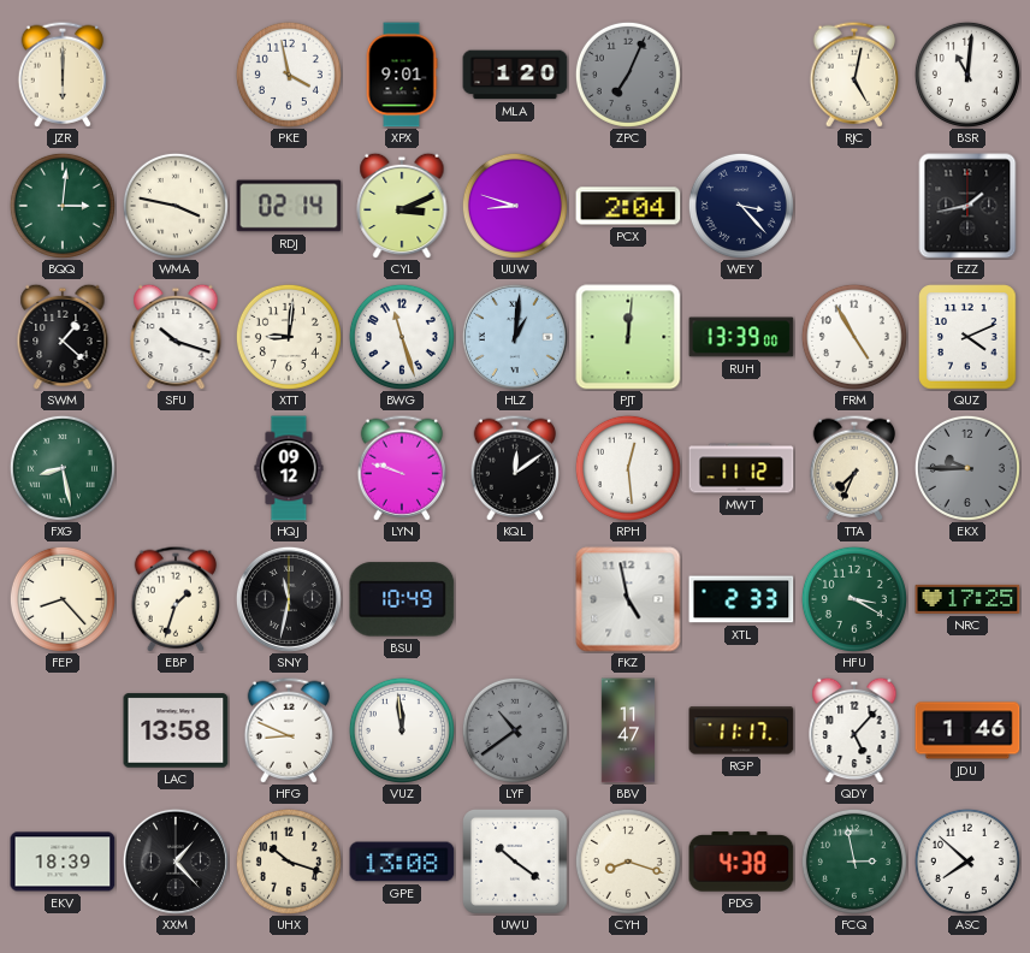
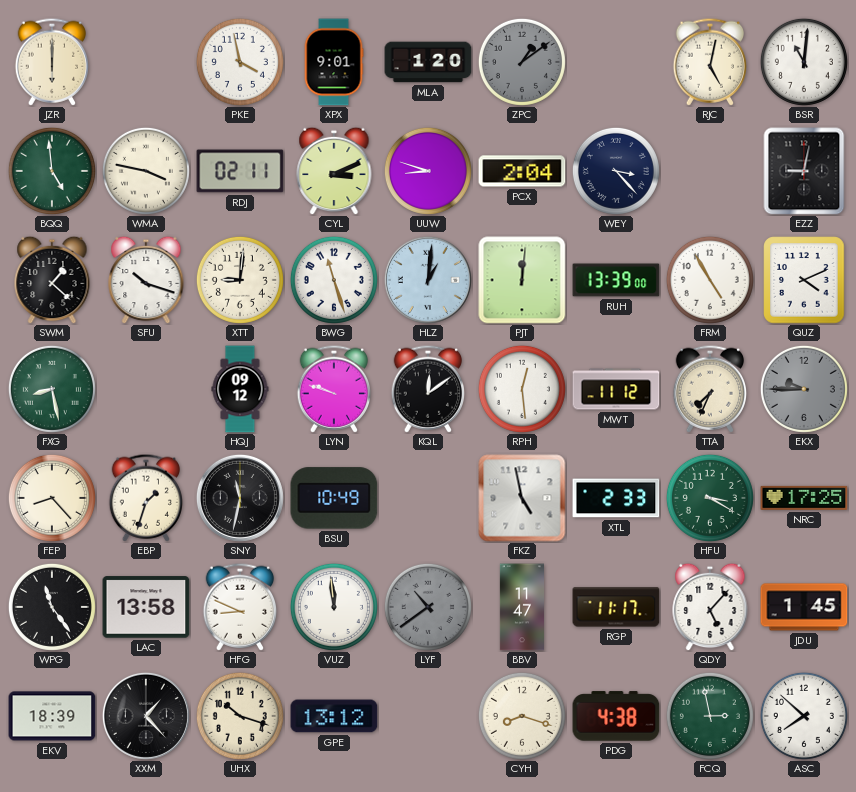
ZPC: 7:04 -> 1:09 (522, 62)
BQQ: 3:01 -> 4:59 (52, 171)
RDJ: 02:14 -> 02:11 (240, 171)
EZZ: 1:43 -> 9:02 (804, 171)
WPG: none -> 11:24 (52, 607)
JDU: 1:46 -> 1:45 (804, 607)
GPE: 13:08 -> 13:12 (334, 716)
UWU: 10:21 -> none (516, 863)
